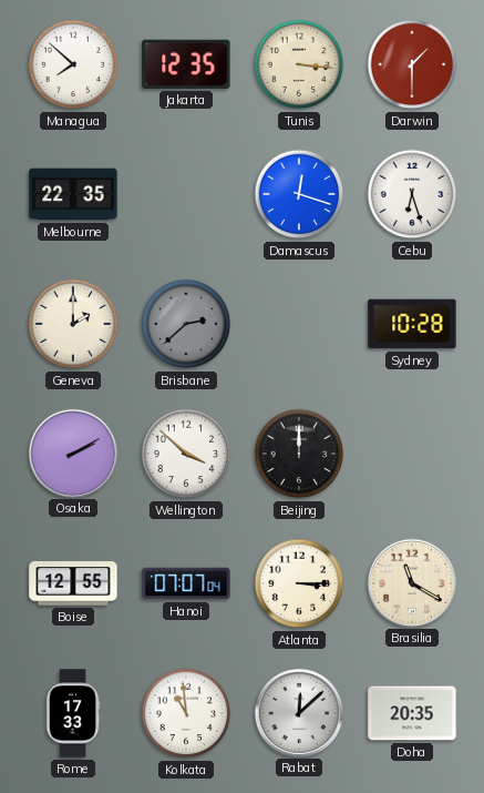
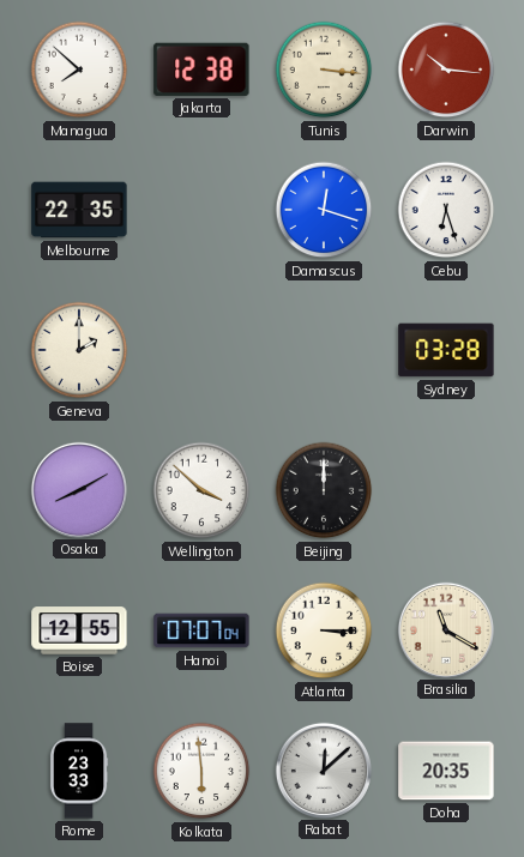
Jakarta: 12:35 -> 12:38 (201, 70)
Darwin: 1:30 -> 10:16 (446, 70)
Brisbane: 2:38 -> none (186, 324)
Sydney: 10:28 -> 03:28 (446, 350)
Osaka: 2:10 -> 8:10 (78, 489)
Rome: 17:33 -> 23:33 (79, 771)
Kolkata: 10:59 -> 5:59 (201, 771)
